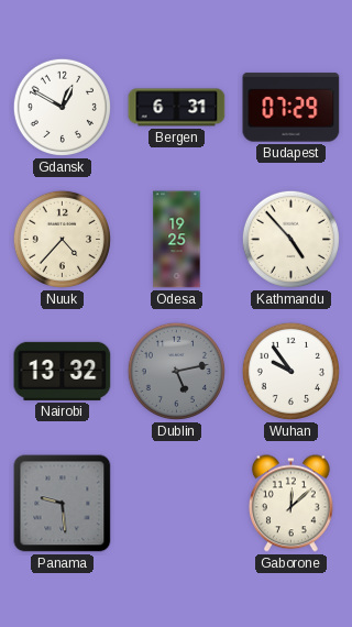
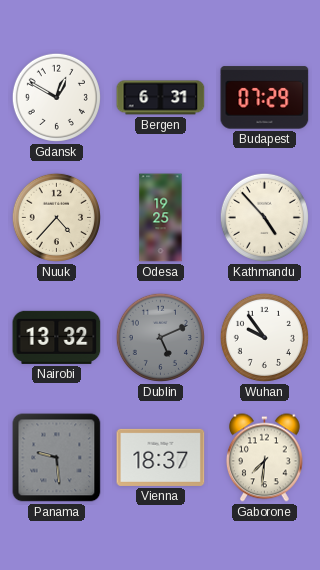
Dublin: 5:13 -> 5:11 (160, 337)
Vienna: none -> 18:37 (161, 457)
Gaborone: 12:08 -> 7:31 (264, 458)
